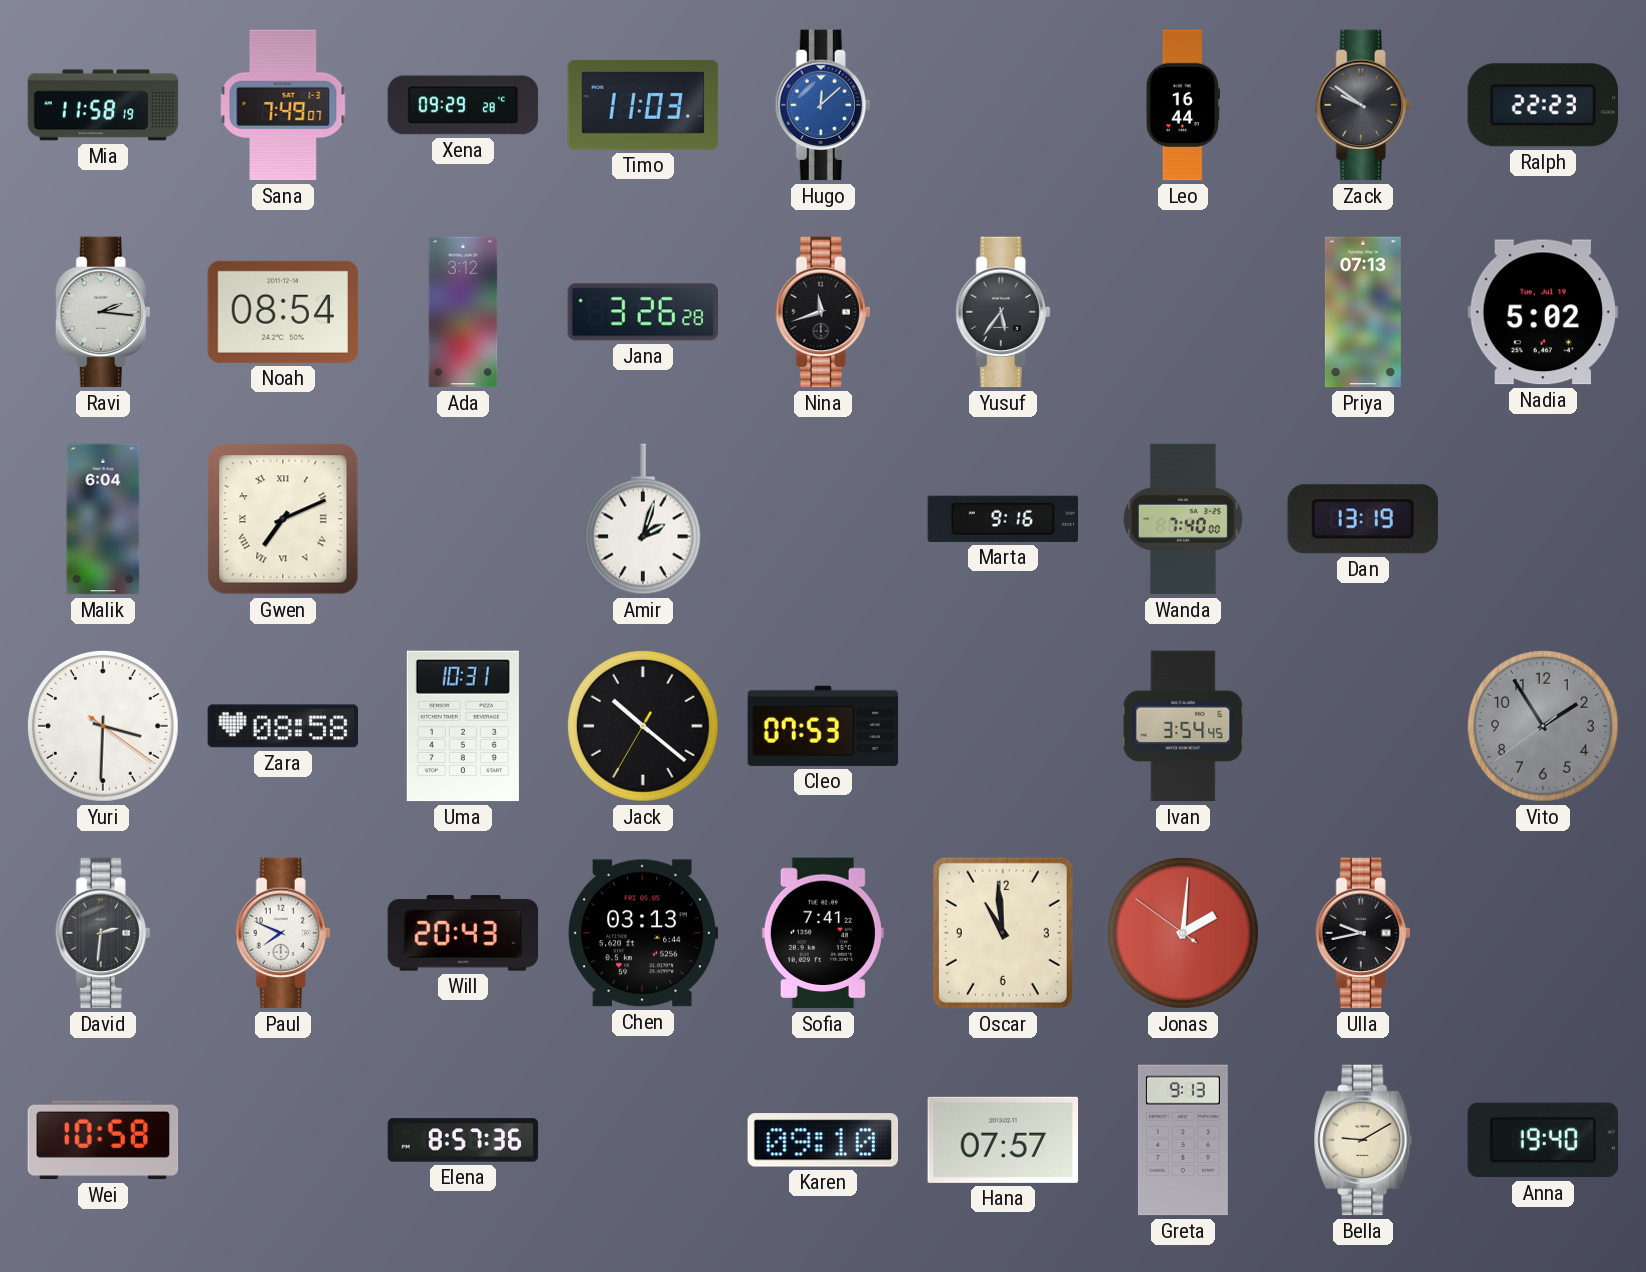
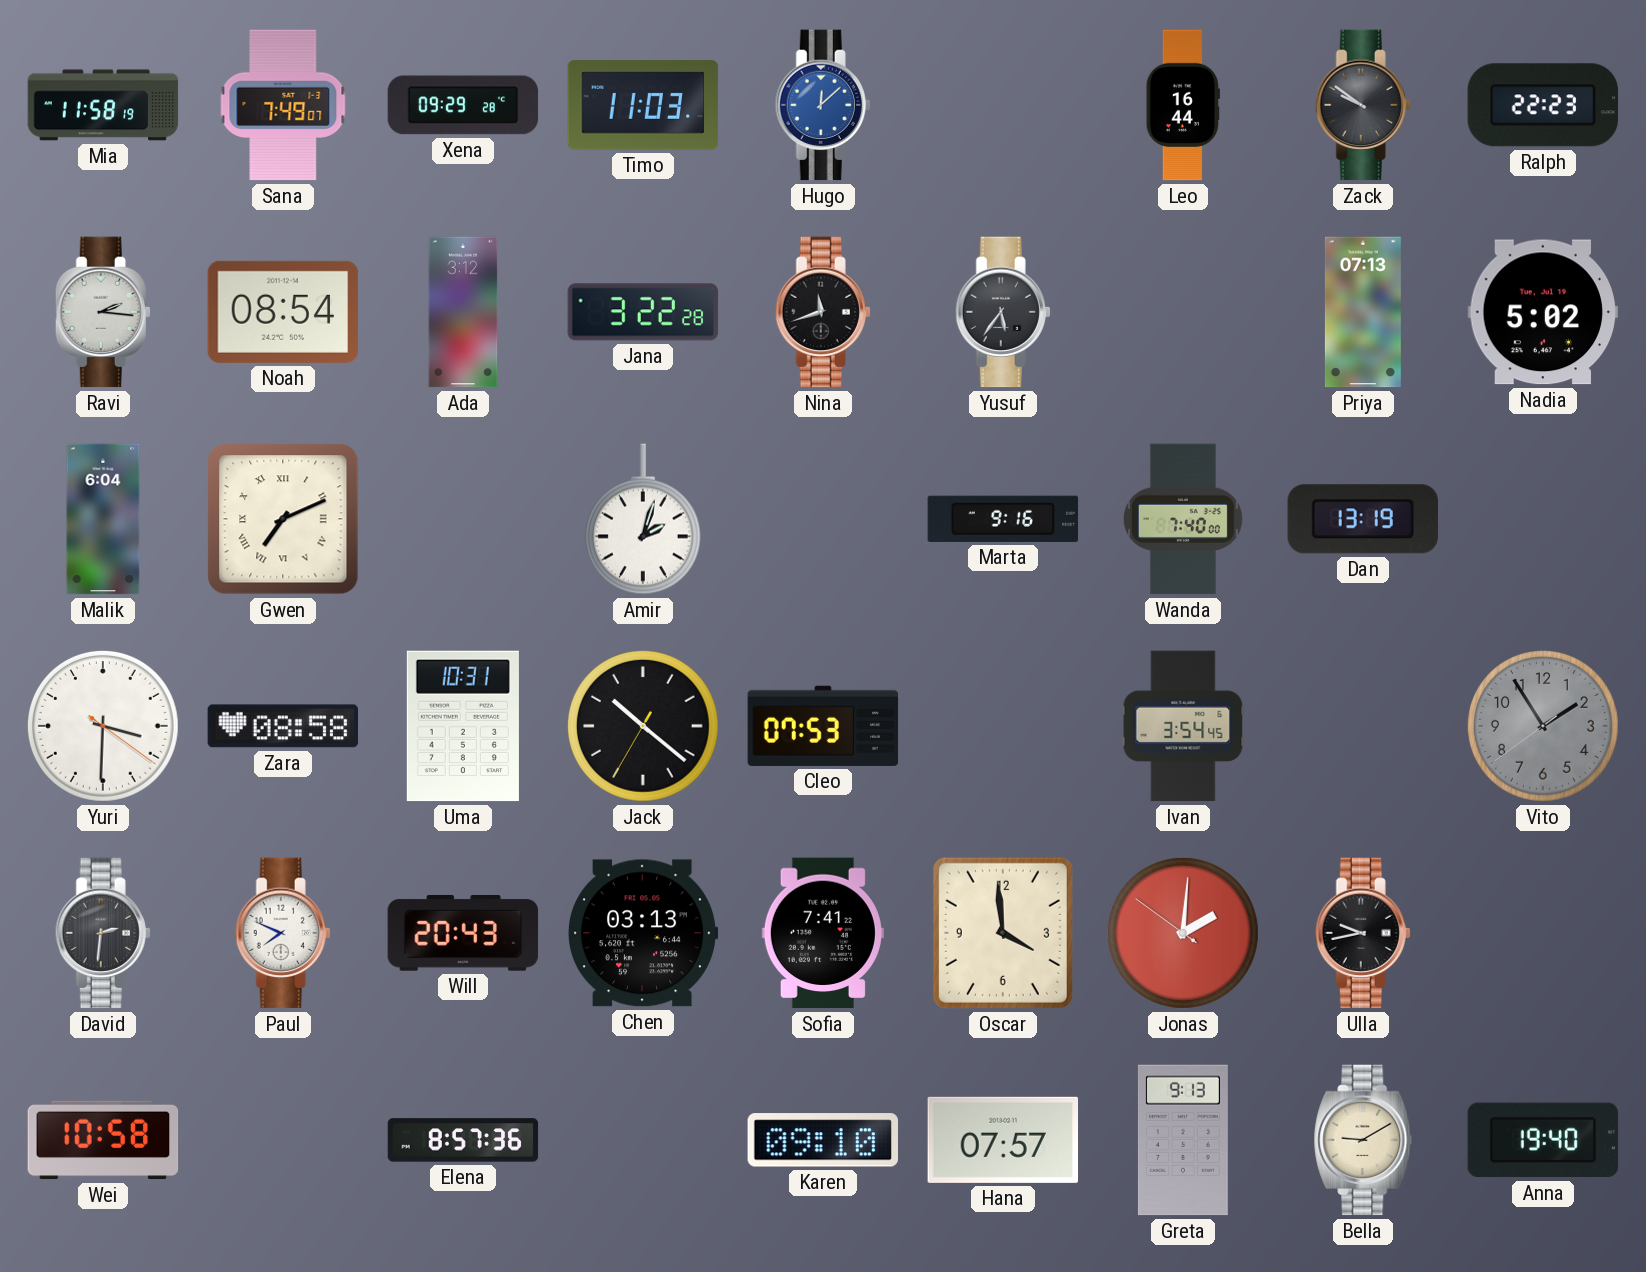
Jana: 3:26 -> 3:22 (643, 312)
Oscar: 10:59 -> 3:59 (1003, 933)
